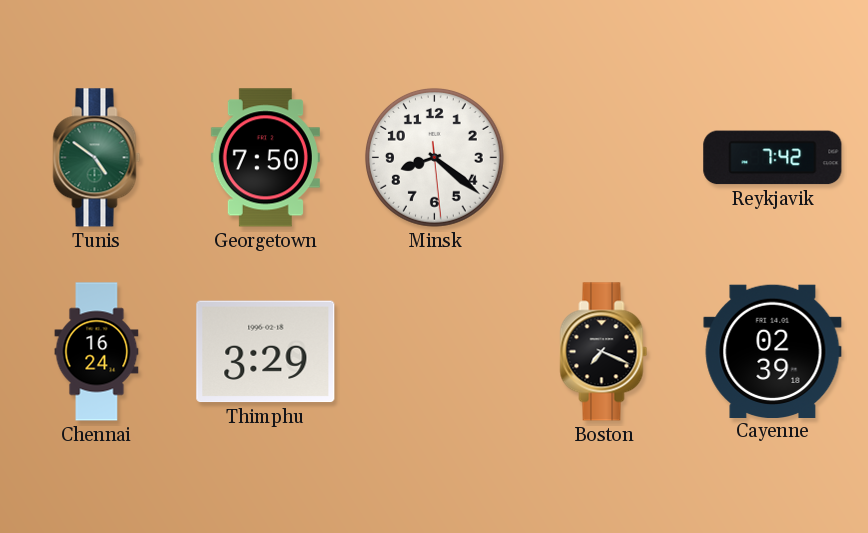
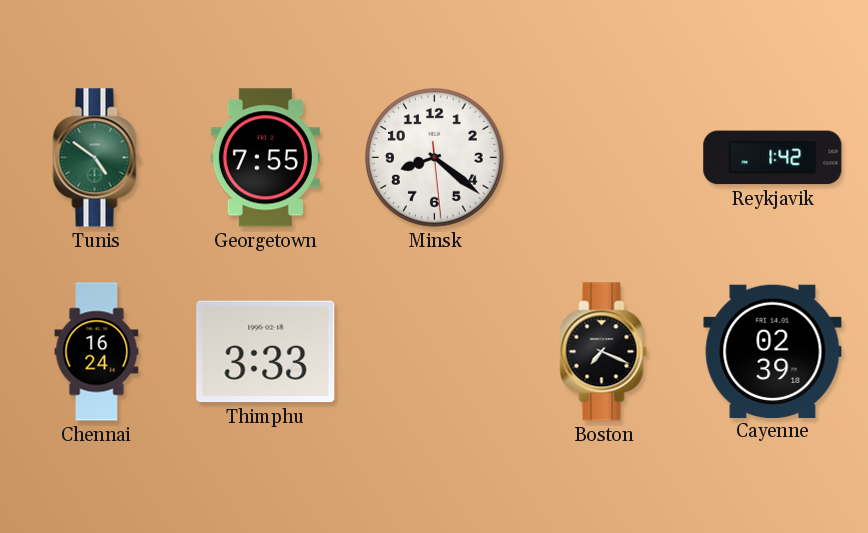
Georgetown: 7:50 -> 7:55 (265, 158)
Reykjavik: 7:42 -> 1:42 (773, 158)
Thimphu: 3:29 -> 3:33 (266, 352)
